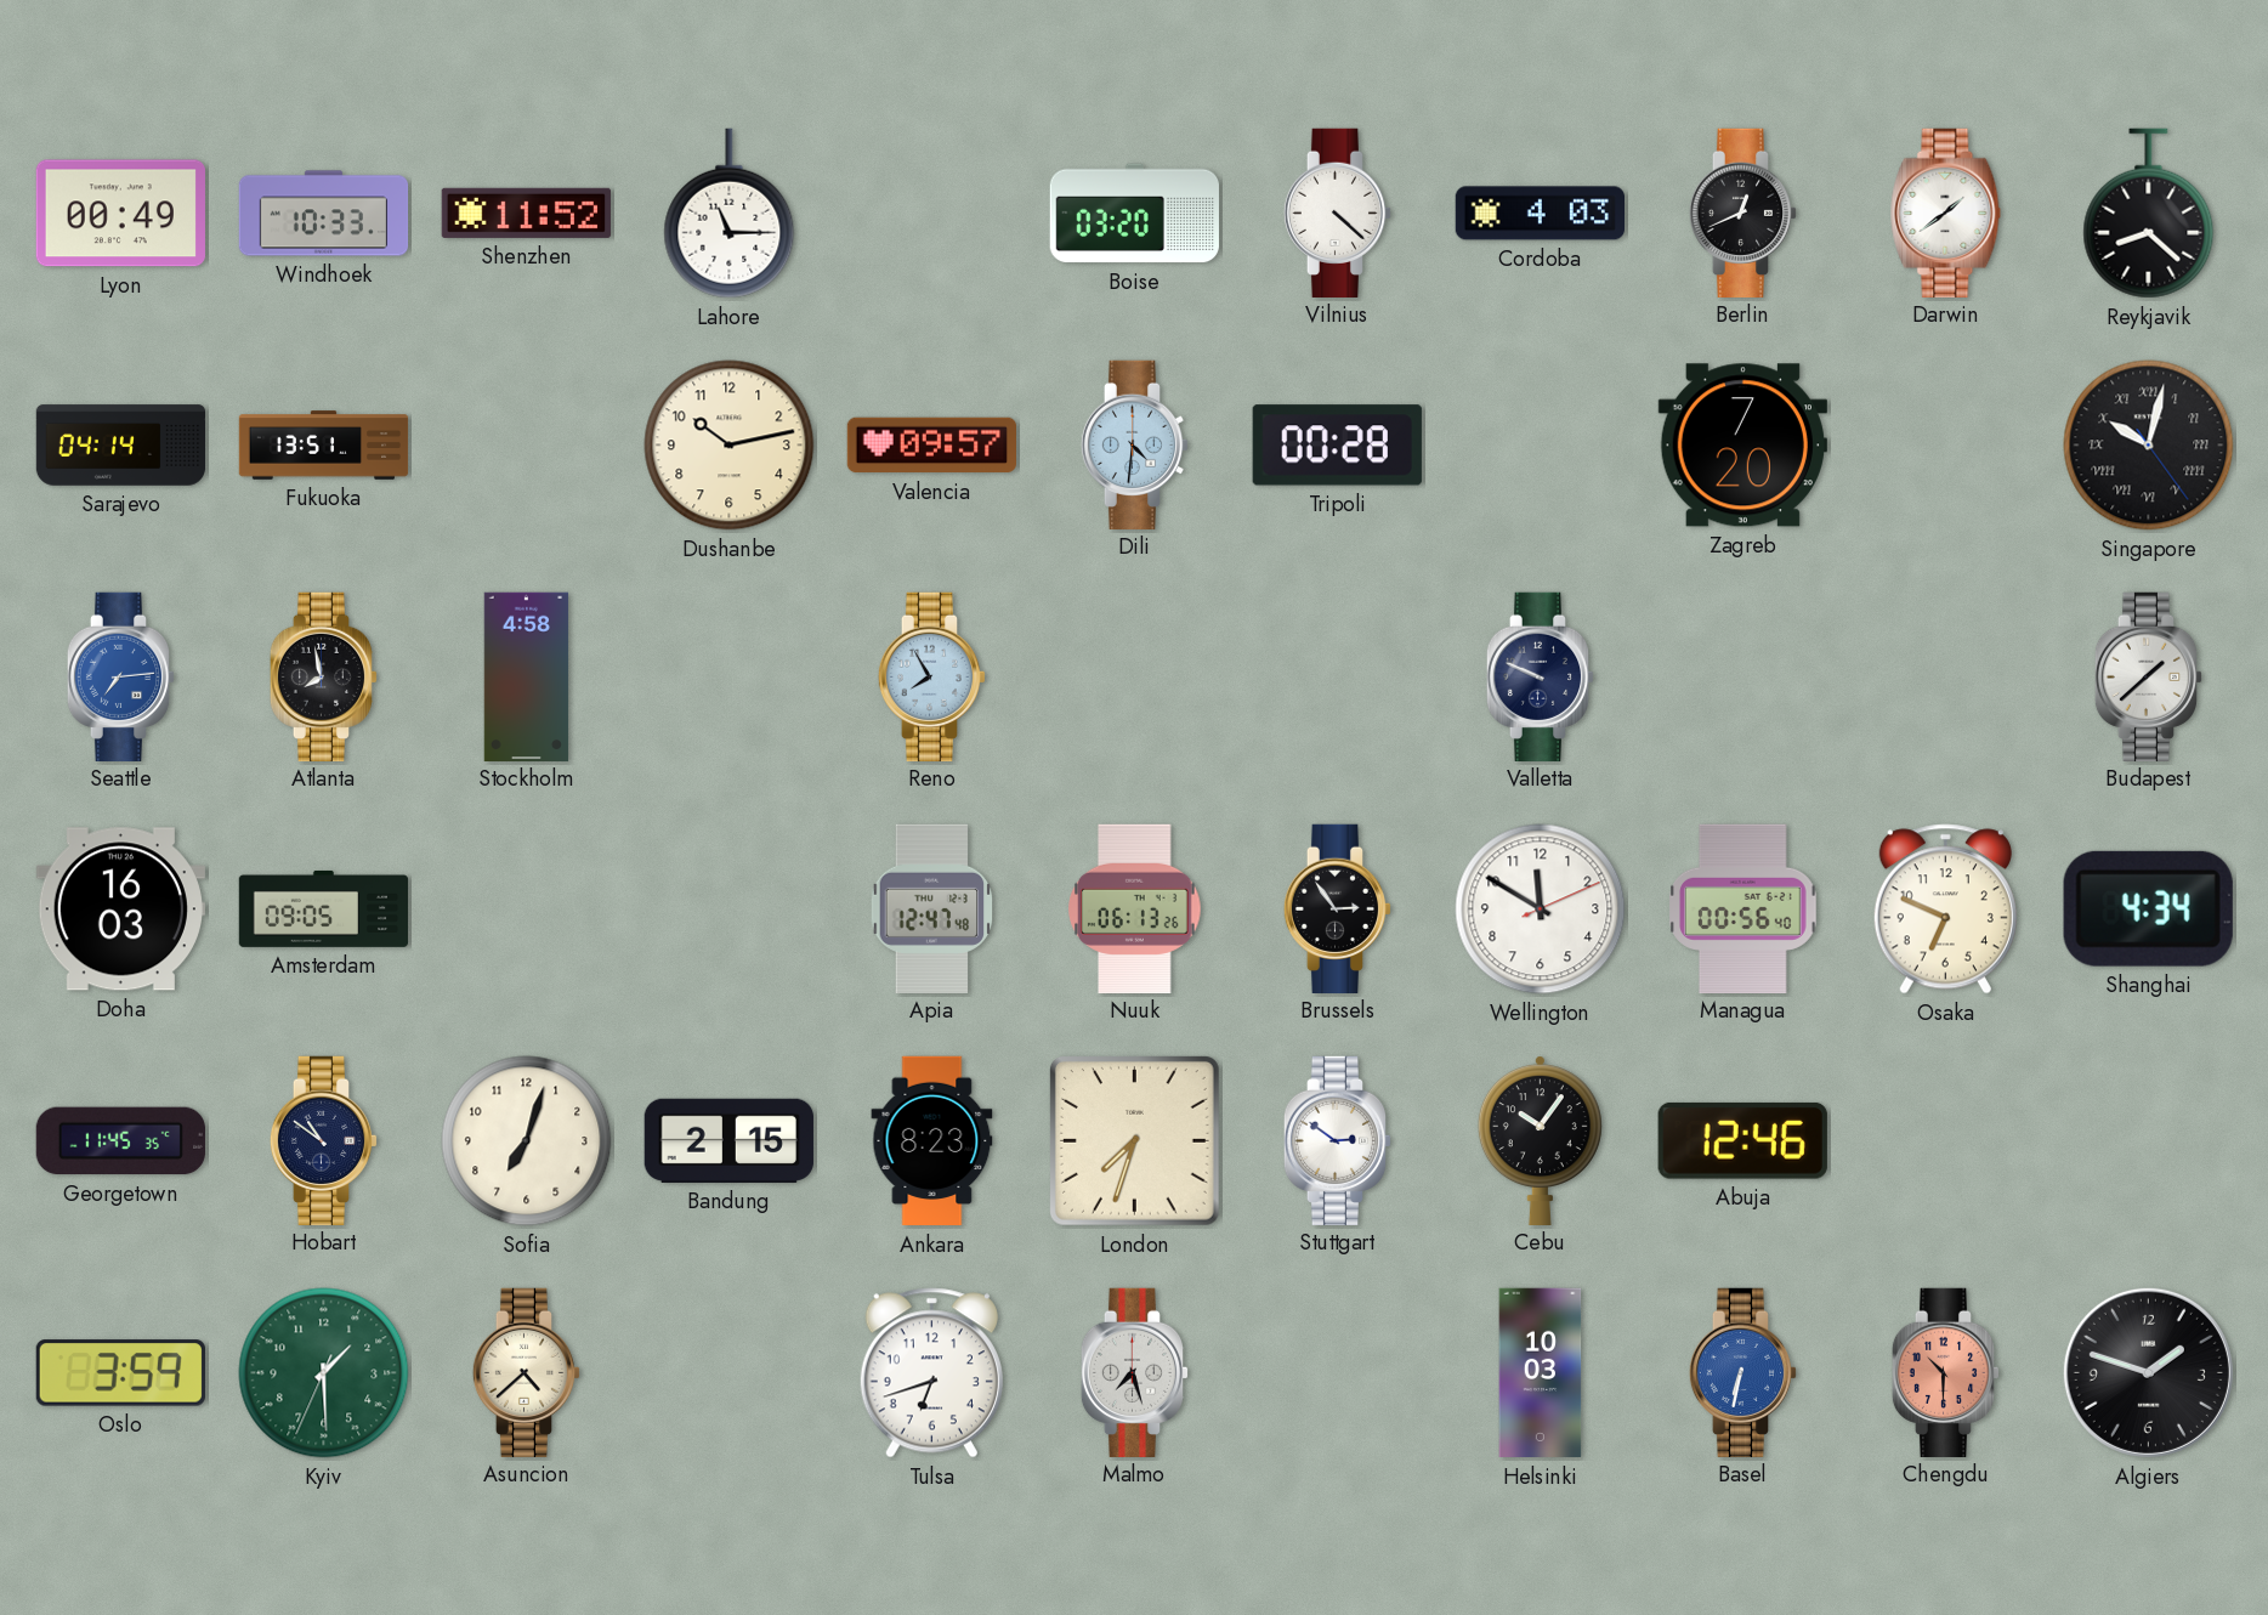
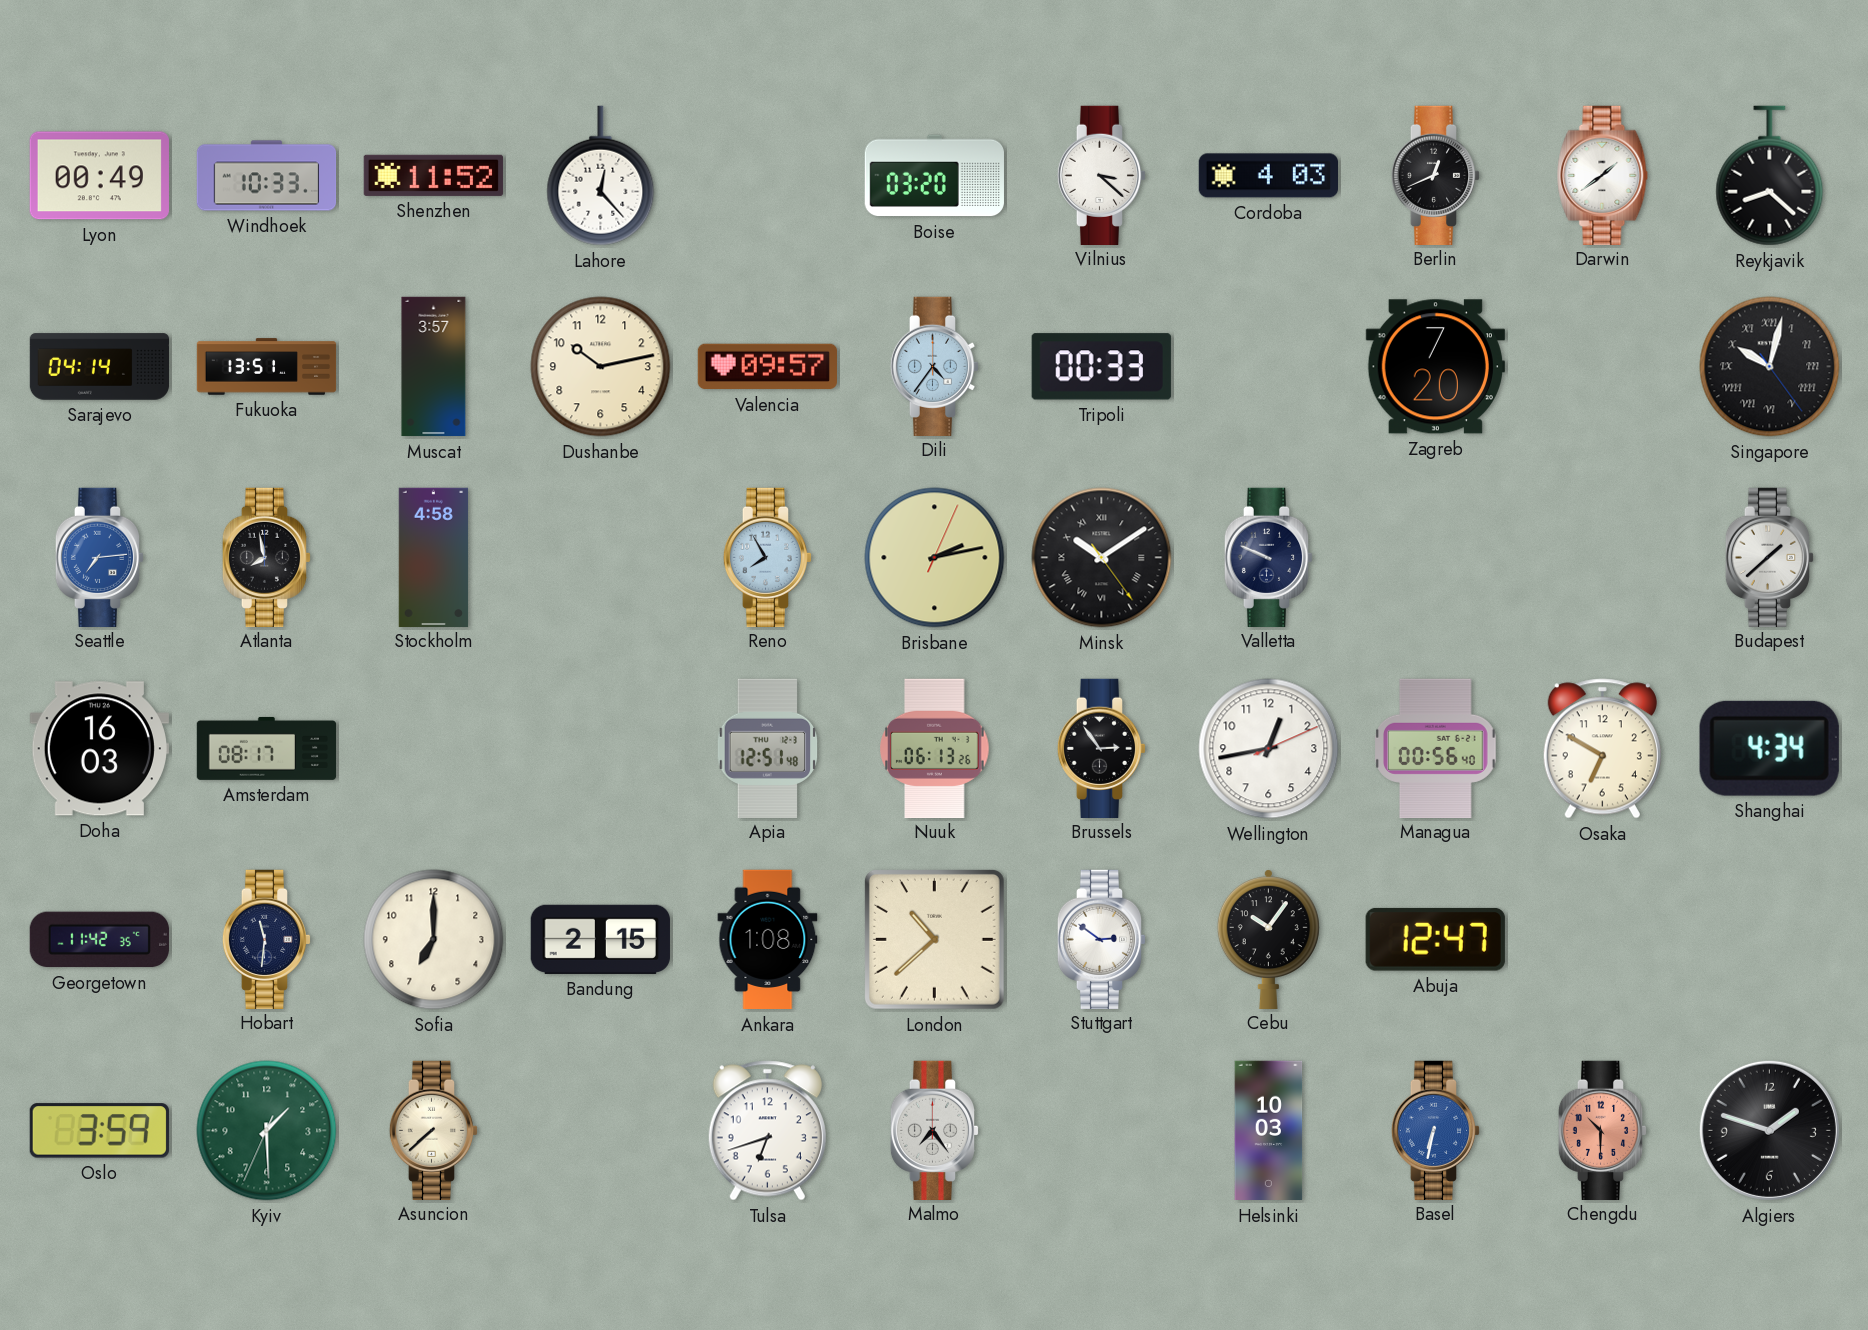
Lahore: 11:15 -> 12:23 (601, 176)
Vilnius: 4:22 -> 3:22 (1102, 175)
Muscat: none -> 3:57 (434, 367)
Dili: 4:31 -> 4:36 (935, 366)
Tripoli: 00:28 -> 00:33 (1101, 367)
Brisbane: none -> 2:13 (935, 558)
Minsk: none -> 10:09 (1102, 558)
Amsterdam: 09:05 -> 08:17 (267, 748)
Apia: 12:47 -> 12:51 (768, 748)
Wellington: 11:50 -> 12:43 (1269, 749)
Osaka: 6:49 -> 6:50 (1602, 749)
Georgetown: 11:45 -> 11:42 (99, 940)
Hobart: 10:51 -> 11:31 (267, 939)
Sofia: 7:03 -> 7:00 (434, 940)
Ankara: 8:23 -> 1:08 (768, 940)
London: 7:33 -> 10:38 (934, 939)
Abuja: 12:46 -> 12:47 (1435, 939)
Asuncion: 4:38 -> 7:38 (434, 1130)
Malmo: 7:27 -> 7:24 (935, 1130)
